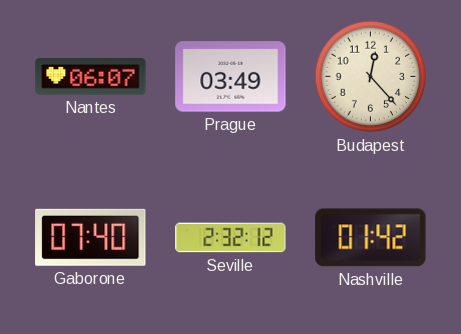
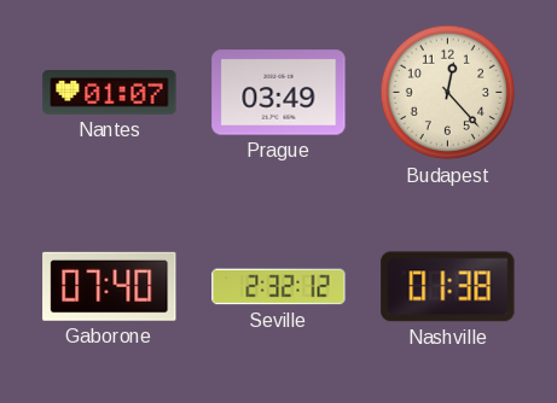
Nantes: 06:07 -> 01:07 (110, 93)
Nashville: 01:42 -> 01:38 (448, 287)
